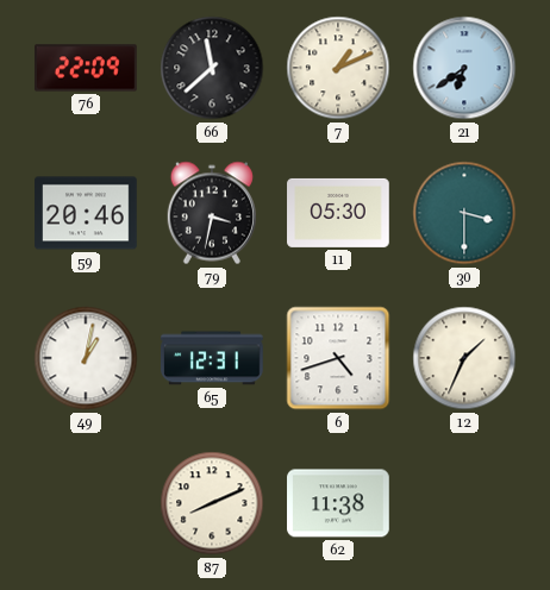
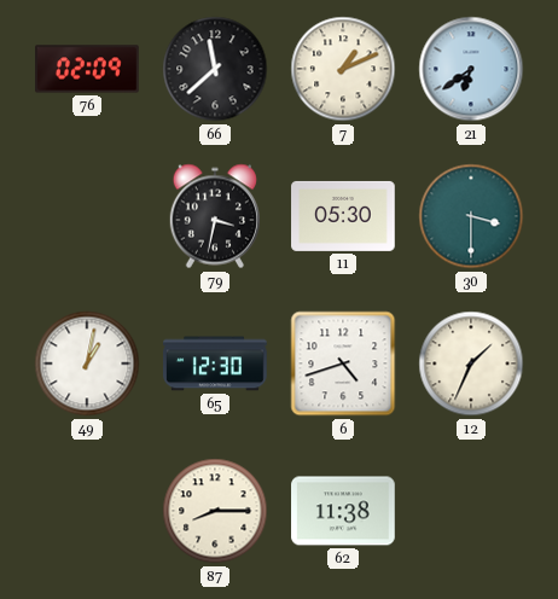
76: 22:09 -> 02:09 (87, 69)
59: 20:46 -> none (86, 213)
65: 12:31 -> 12:30 (215, 364)
87: 8:11 -> 8:15 (215, 511)
